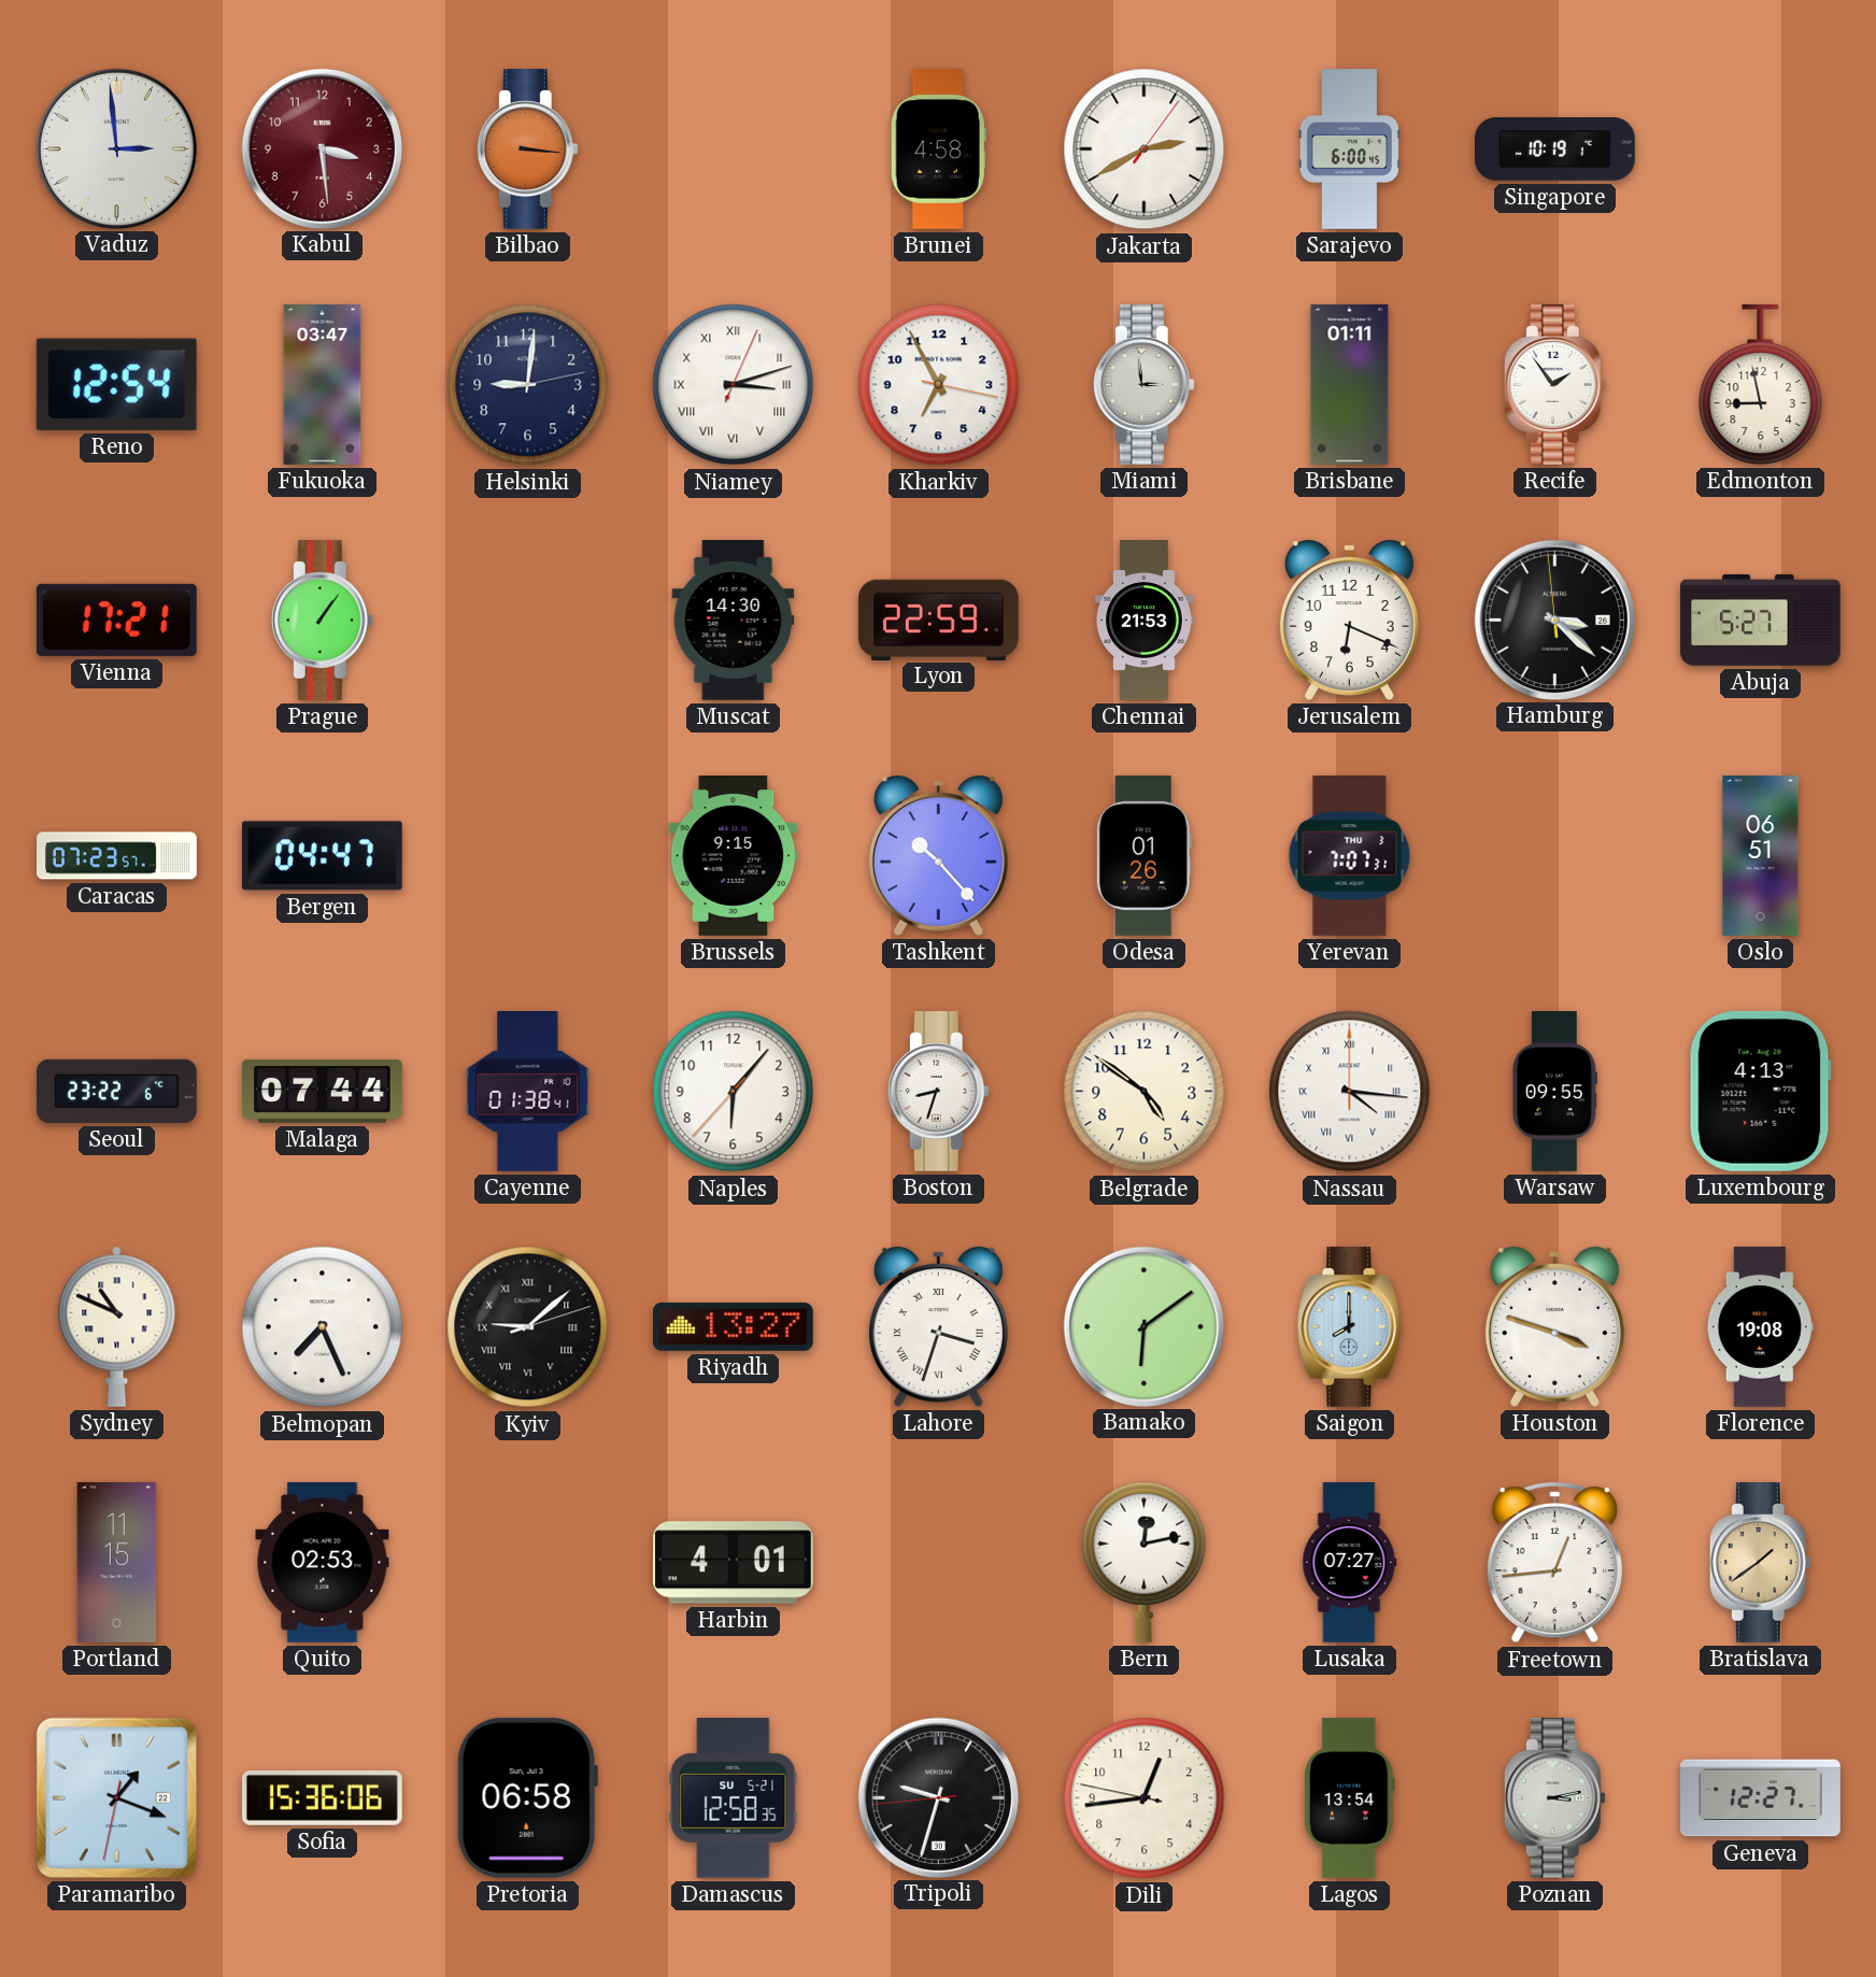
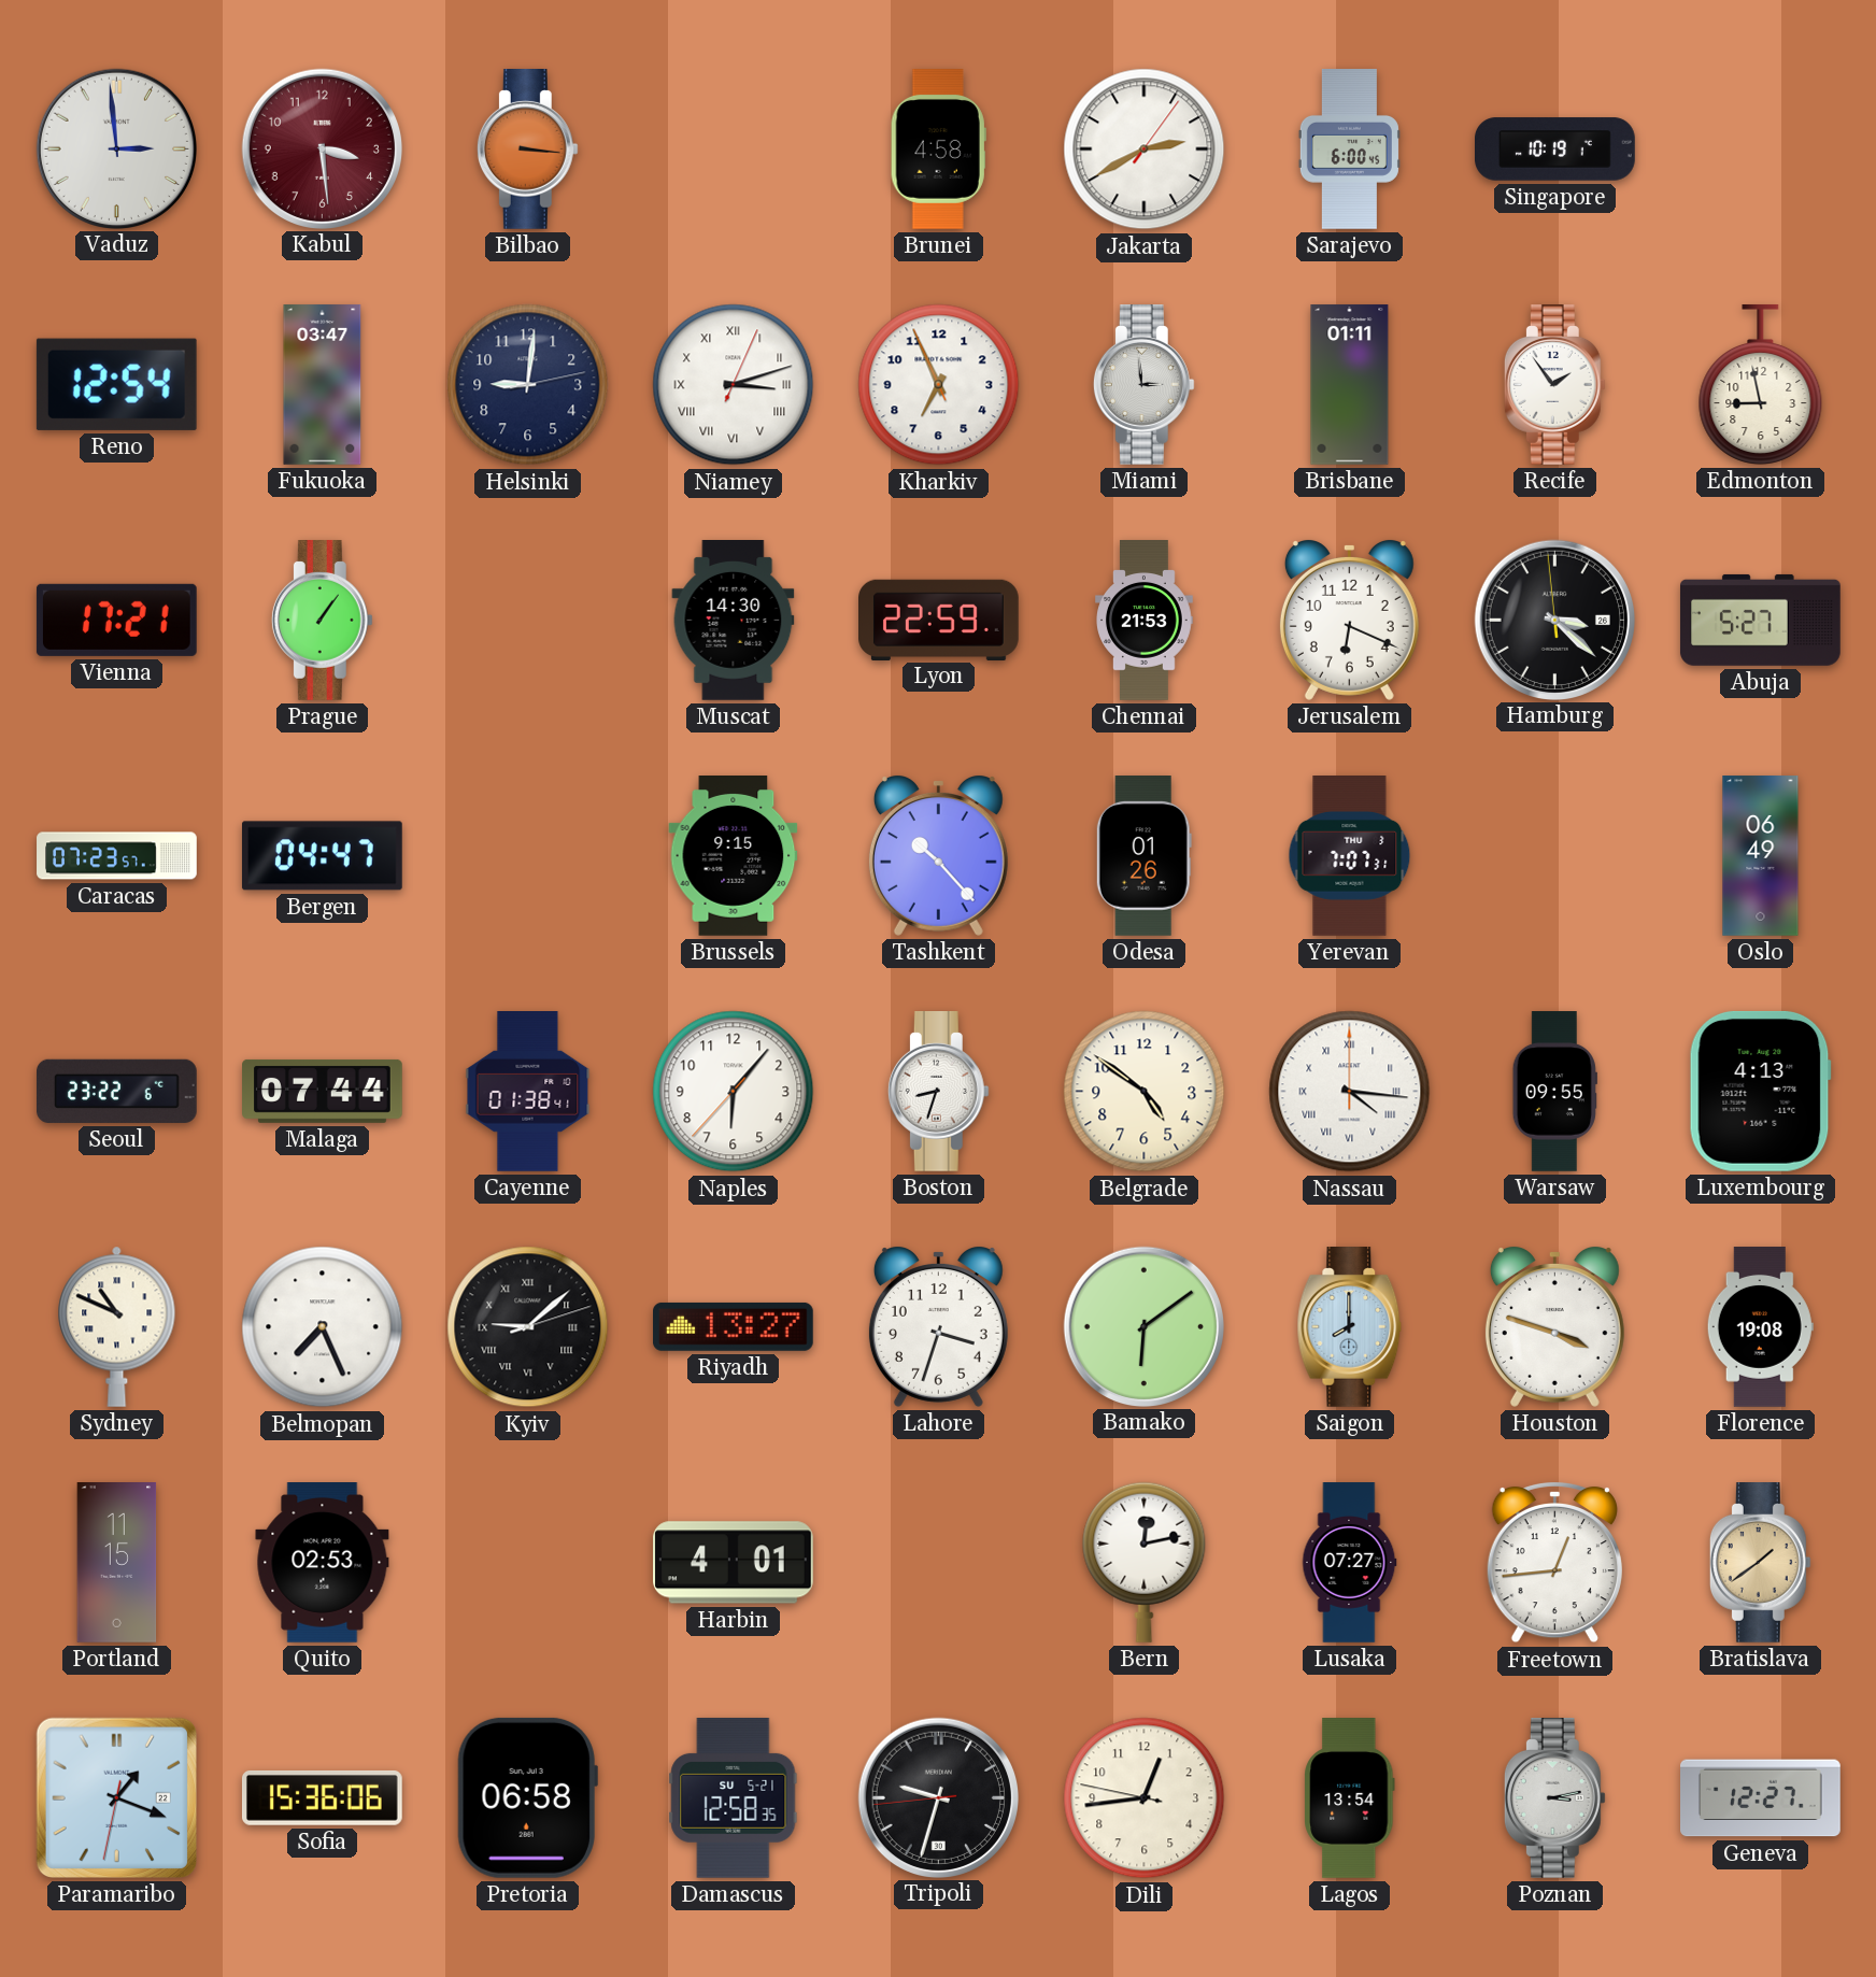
Kharkiv: 6:55:17 -> 6:55:56 (939, 385)
Oslo: 06:51 -> 06:49 (1761, 856)
Lahore numerals: Roman -> Arabic (938, 1327)
